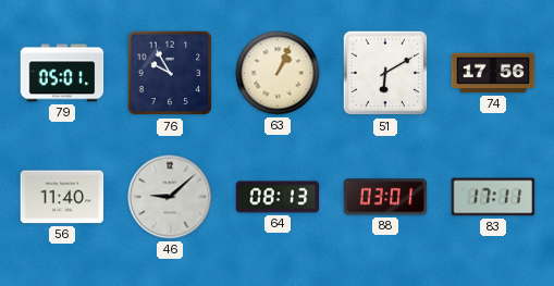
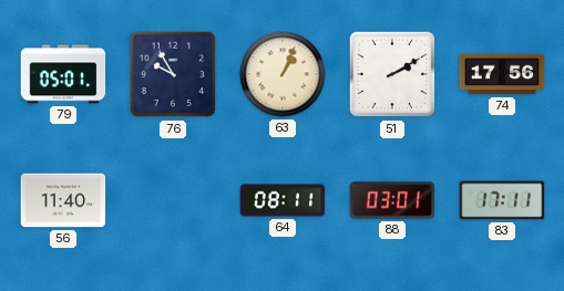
51: 6:10 -> 2:10 (392, 74)
46: 9:08 -> none (170, 197)
64: 08:13 -> 08:11 (283, 200)
